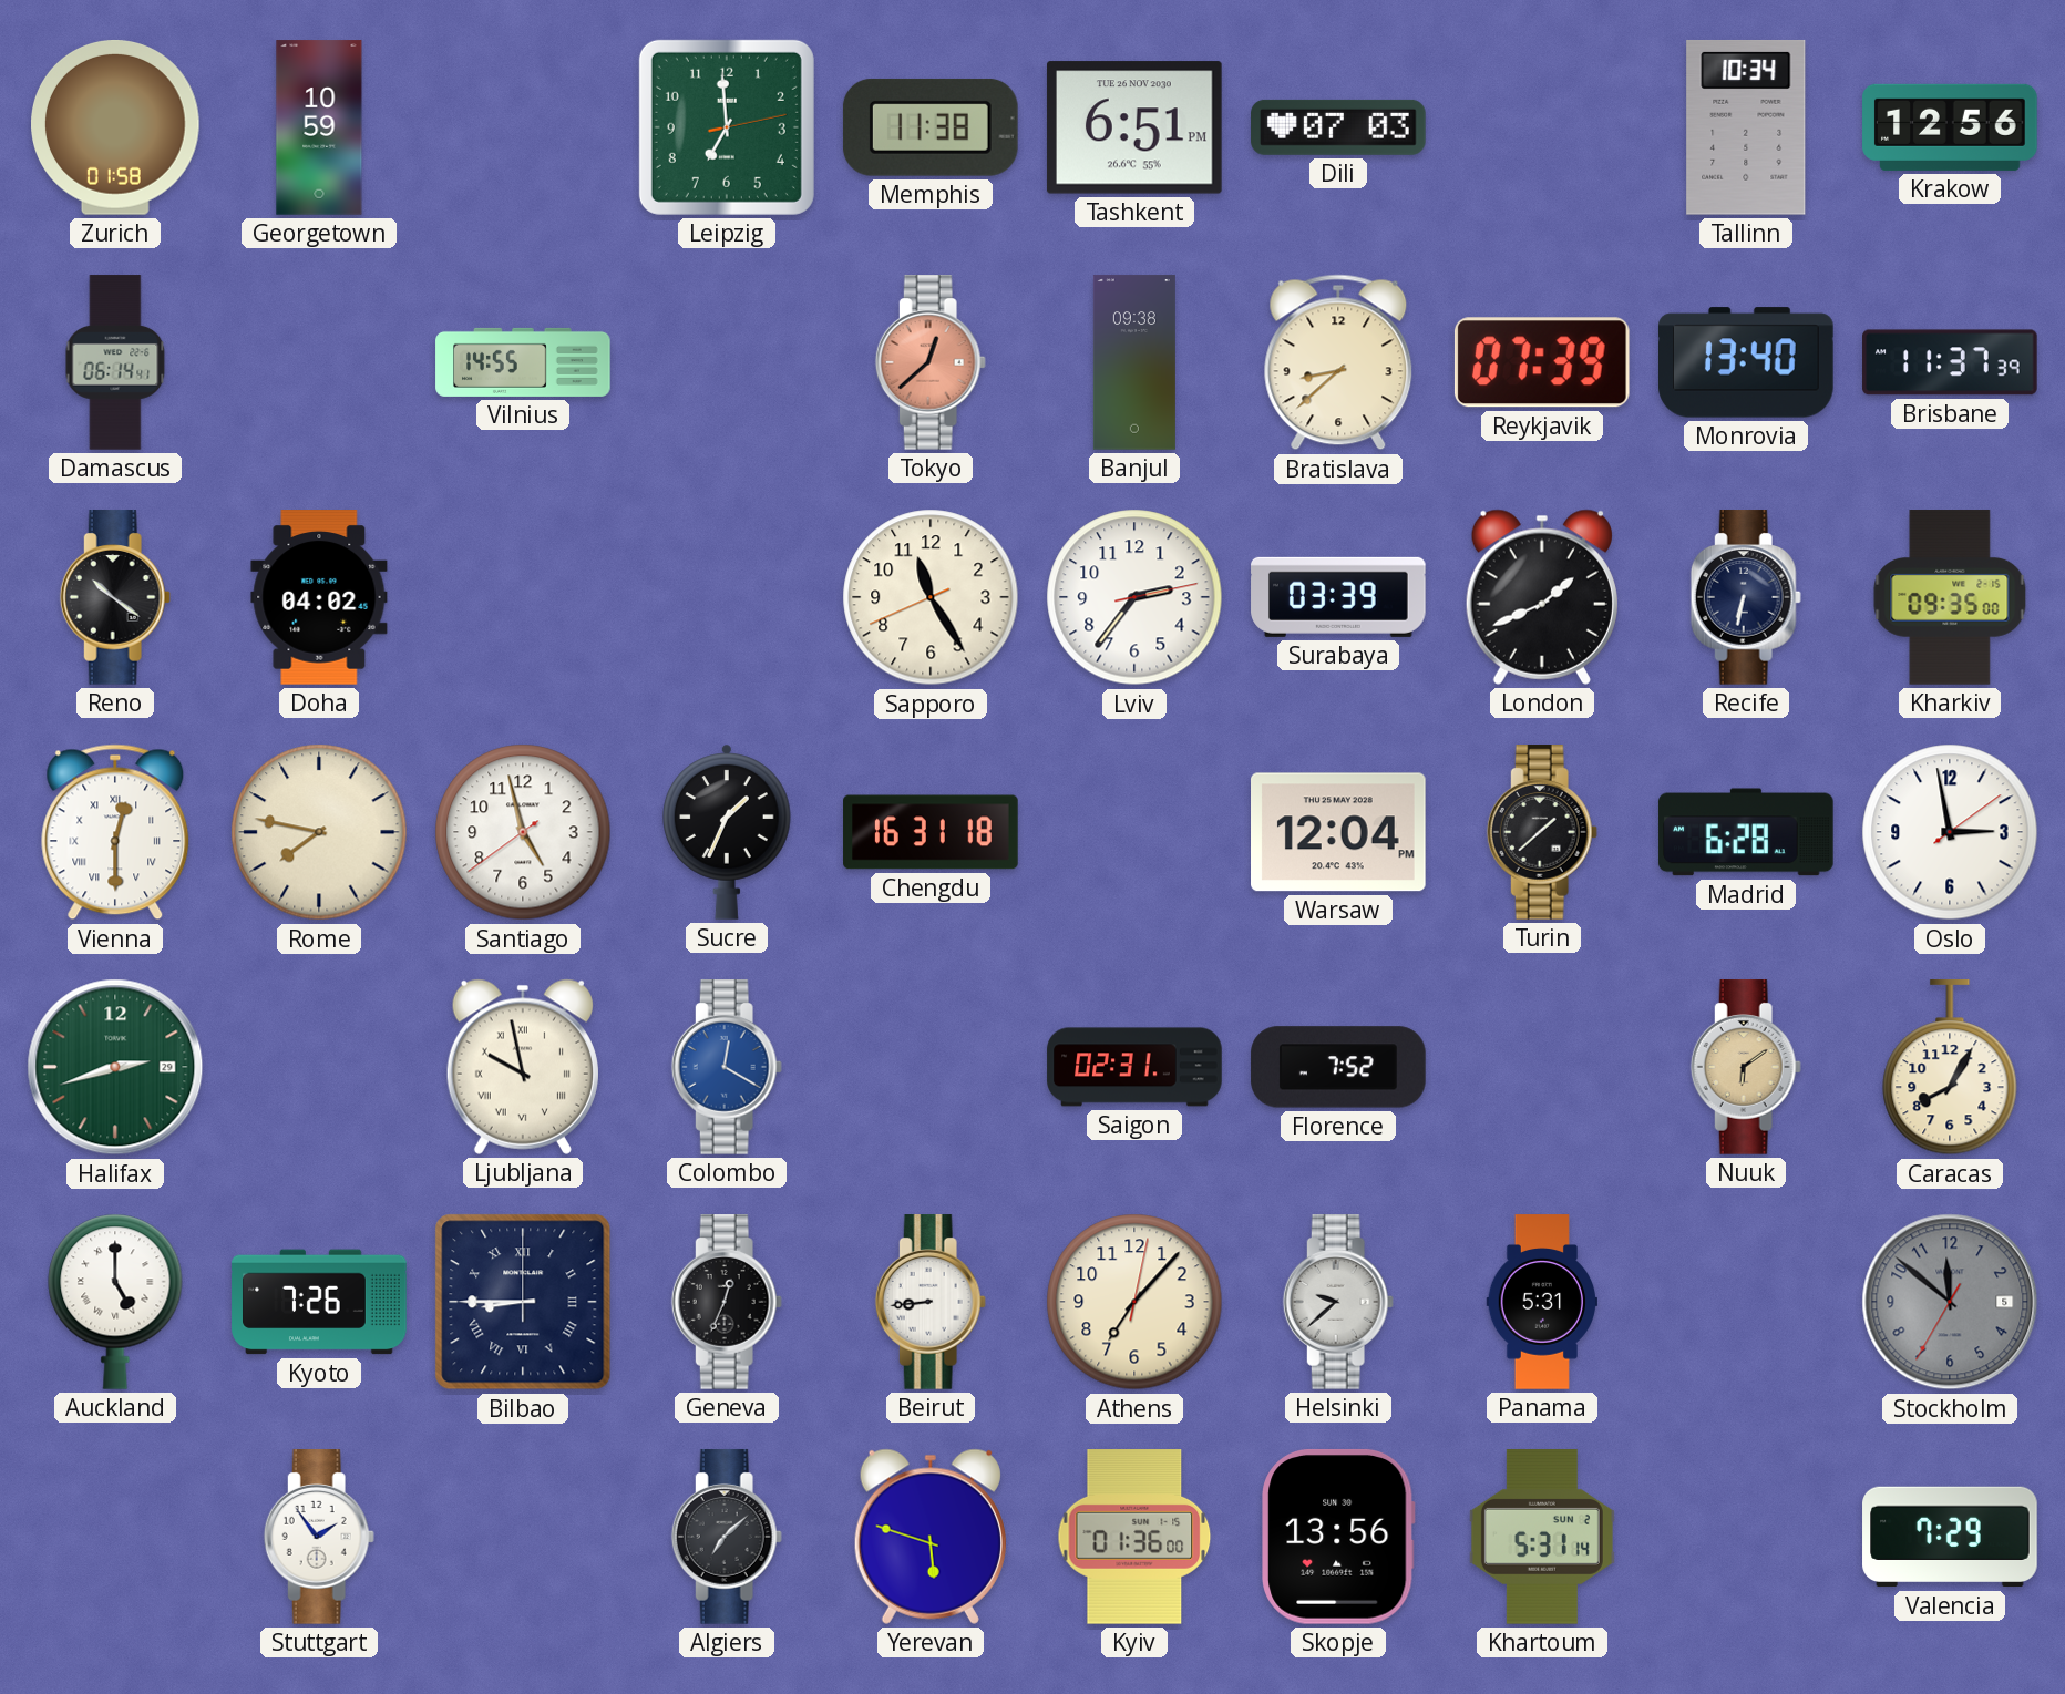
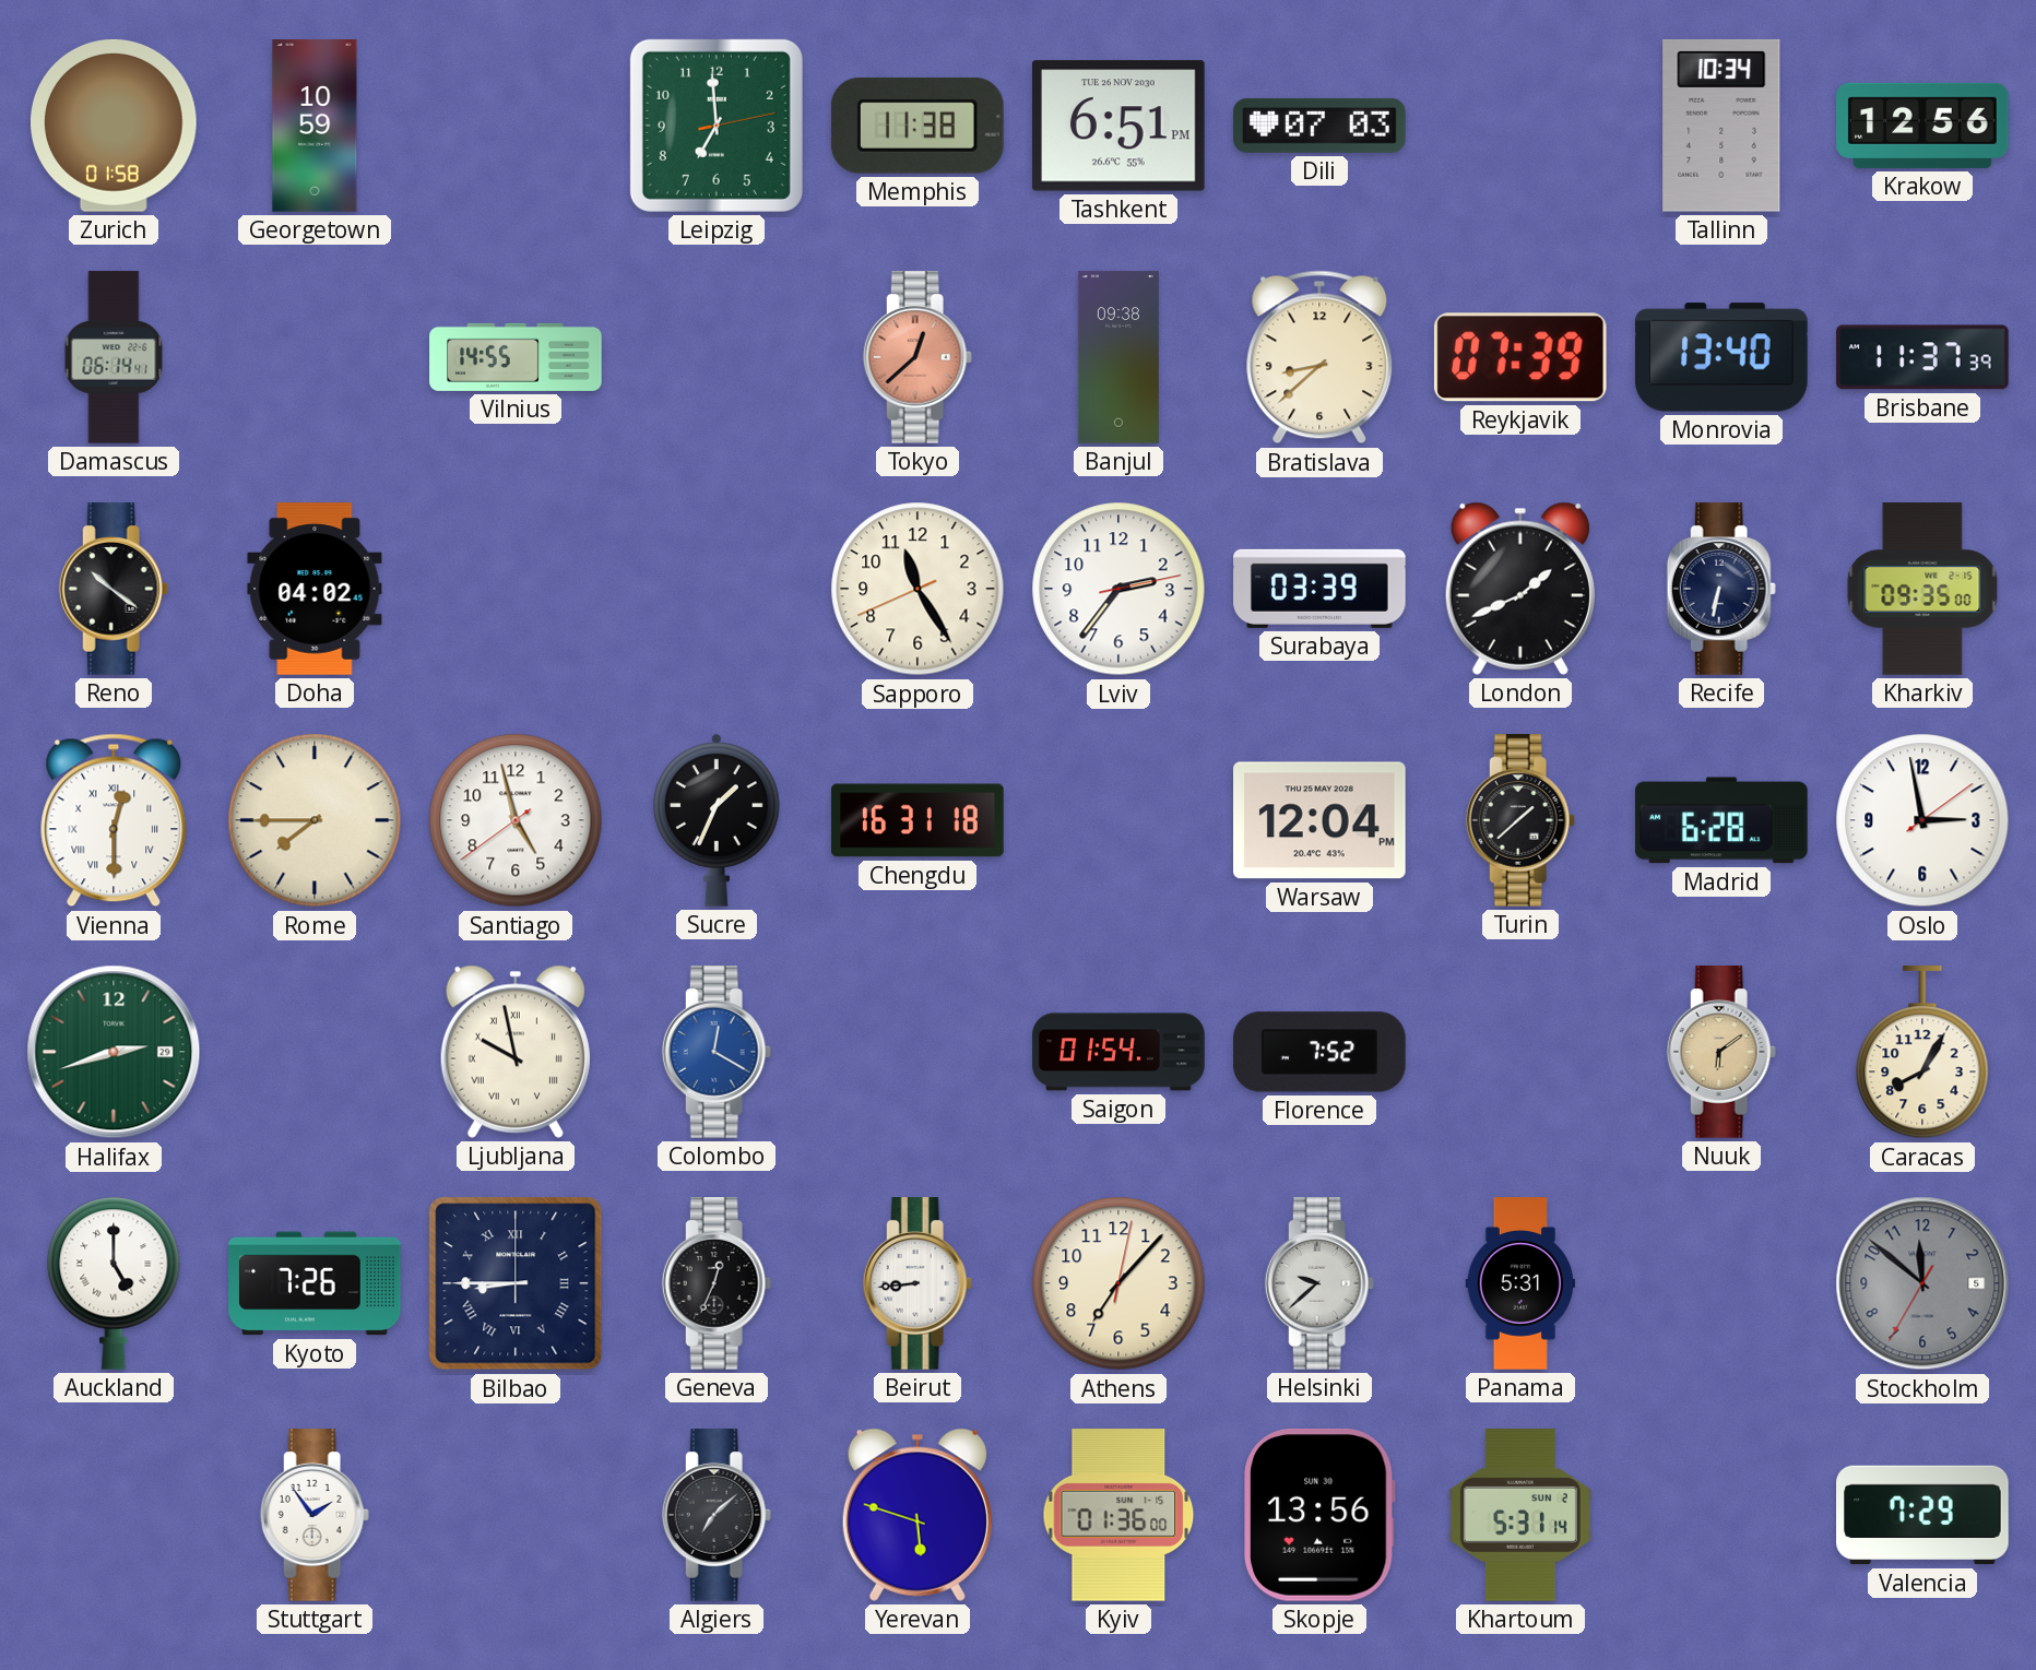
Rome: 7:47 -> 7:45 (315, 820)
Saigon: 02:31 -> 01:54 (1118, 1052)
